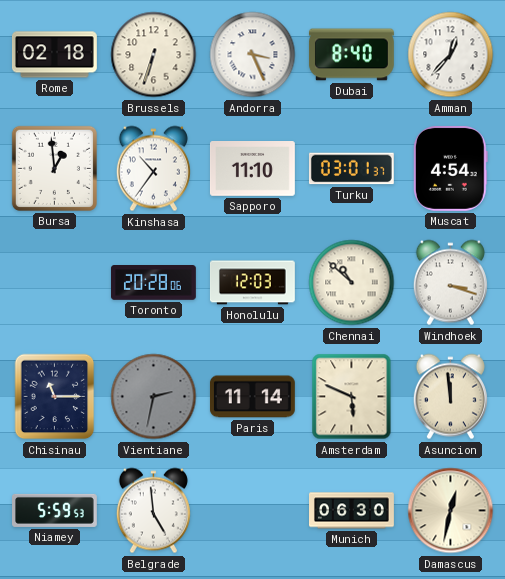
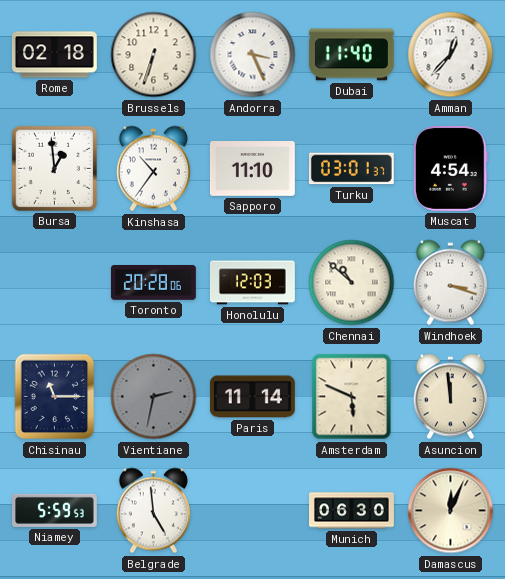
Dubai: 8:40 -> 11:40 (351, 55)
Damascus: 12:32 -> 12:04 (451, 511)
